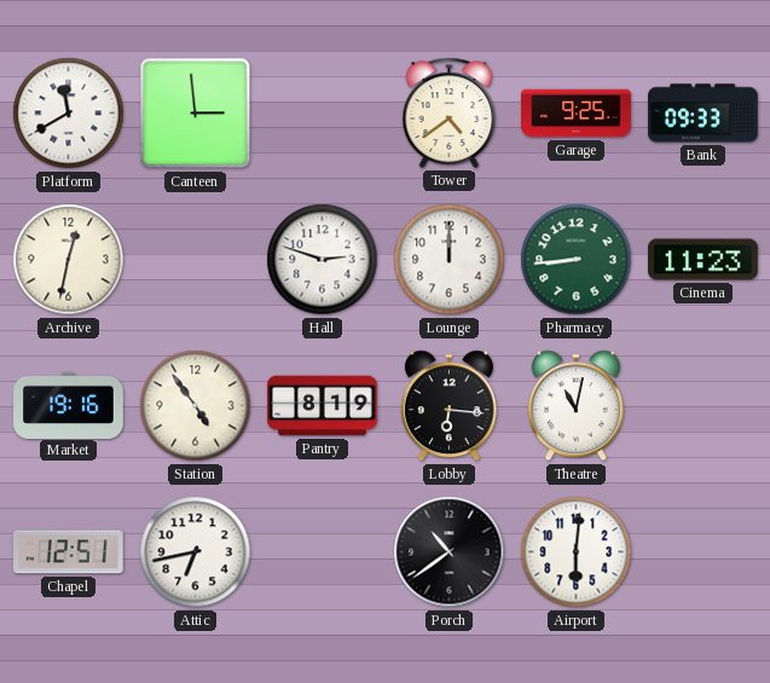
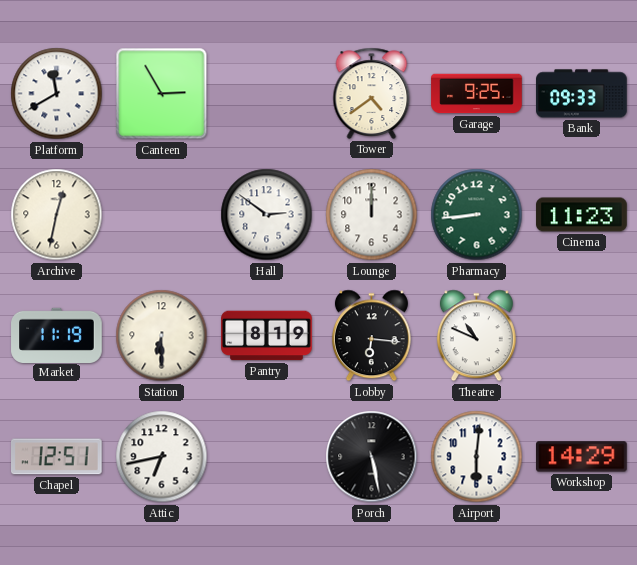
Canteen: 2:59 -> 2:55 (162, 94)
Hall: 2:48 -> 2:51 (267, 215)
Market: 19:16 -> 11:19 (57, 335)
Station: 4:54 -> 6:30 (162, 336)
Theatre: 11:02 -> 10:49 (476, 336)
Porch: 10:39 -> 5:28 (372, 457)
Workshop: none -> 14:29 (582, 457)
